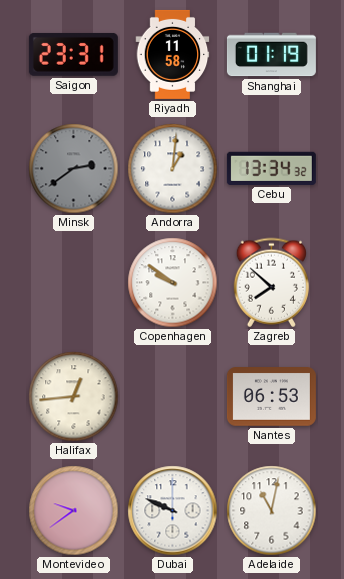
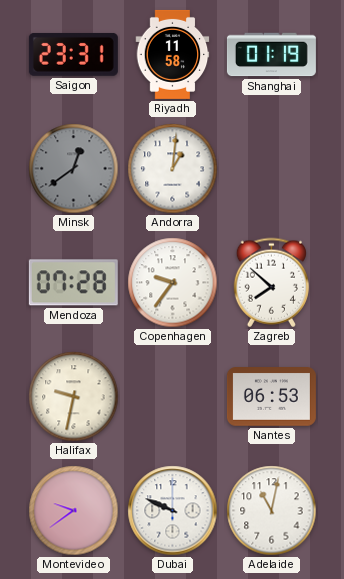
Minsk: 2:39 -> 12:39 (74, 169)
Cebu: 13:34 -> none (271, 168)
Mendoza: none -> 07:28 (73, 283)
Copenhagen: 9:51 -> 9:36 (173, 283)
Halifax: 12:44 -> 9:32 (74, 397)
